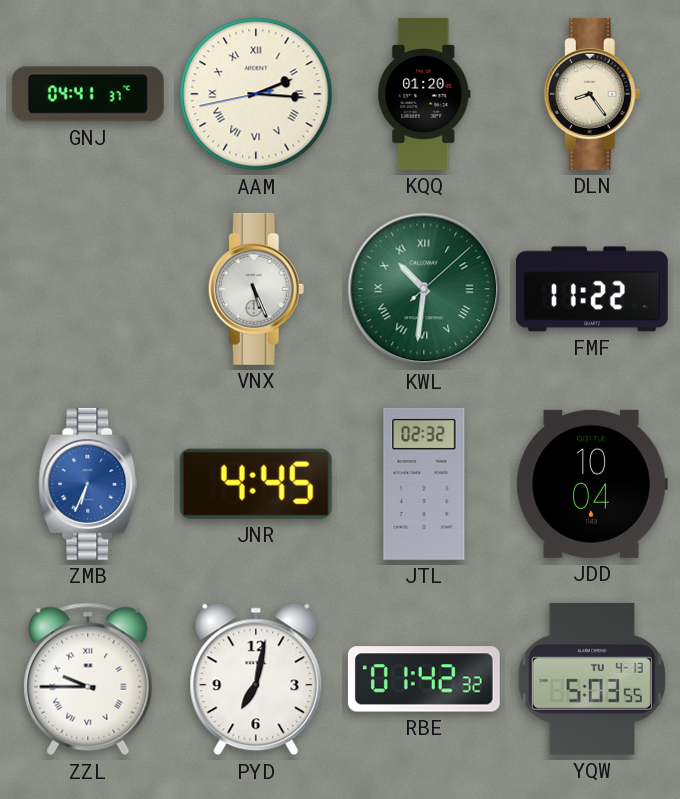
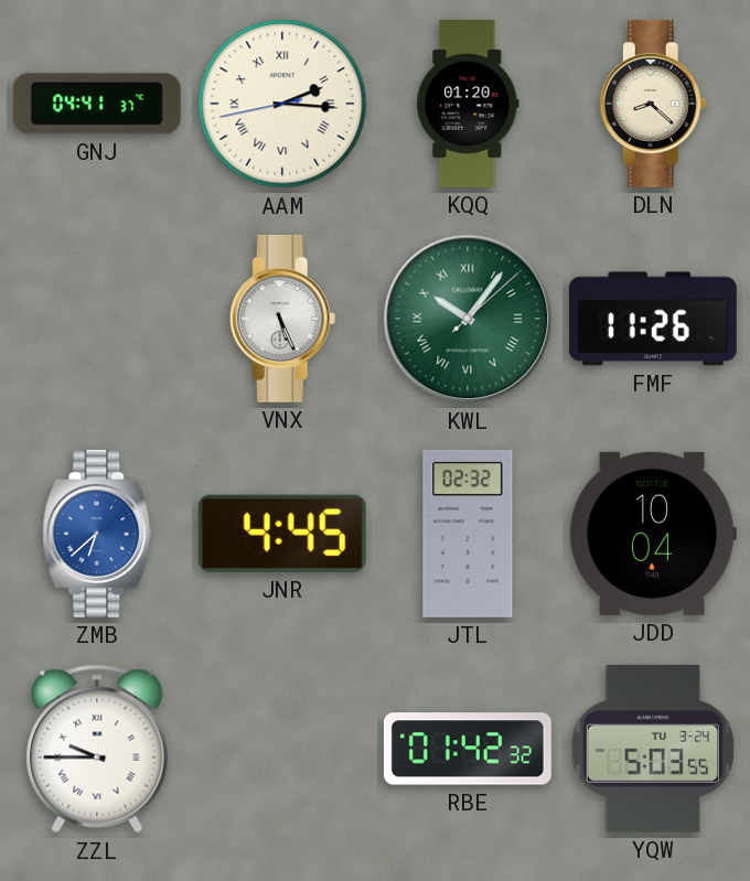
DLN: 8:24 -> 8:22 (653, 104)
KWL: 10:31 -> 10:06 (468, 319)
FMF: 11:22 -> 11:26 (653, 319)
ZMB: 6:34 -> 6:38 (97, 534)
PYD: 7:02 -> none (256, 679)
YQW date: TU 4-13 -> TU 3-24 (653, 749)
